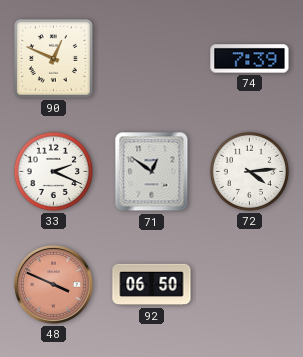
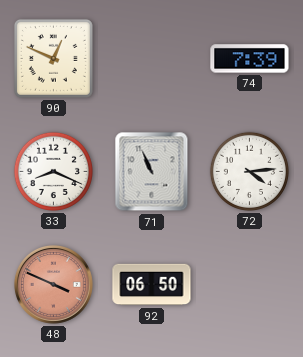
33: 2:19 -> 8:19 (53, 171)
71: 12:51 -> 10:56 (152, 172)
